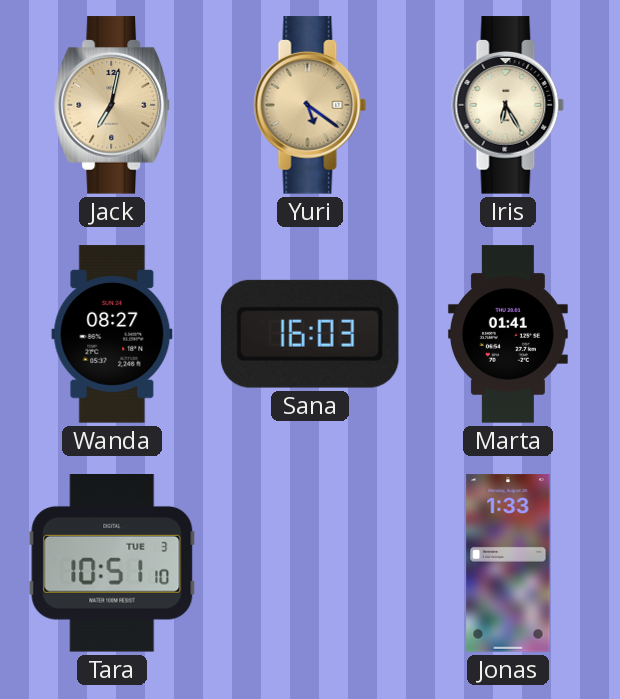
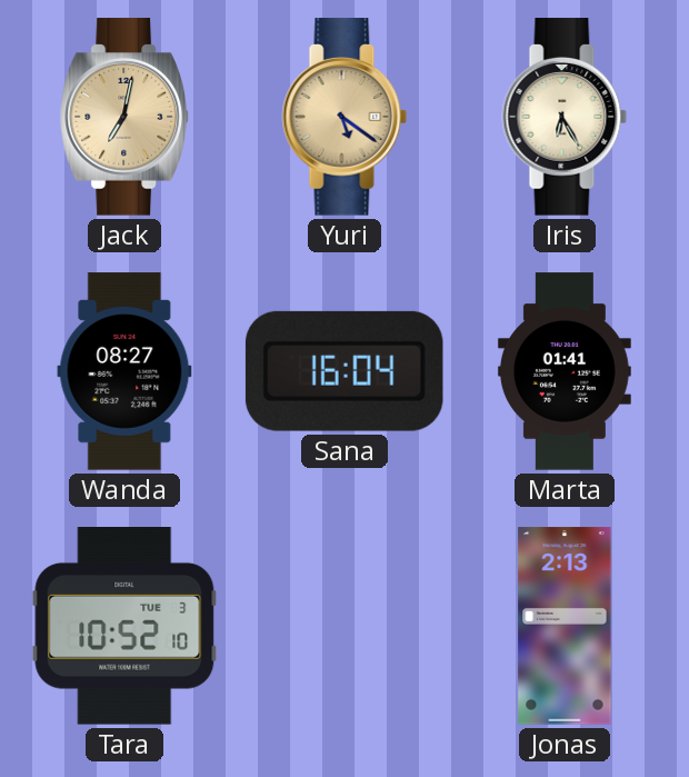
Sana: 16:03 -> 16:04 (344, 371)
Tara: 10:51 -> 10:52 (124, 627)
Jonas: 1:33 -> 2:13 (565, 626)
